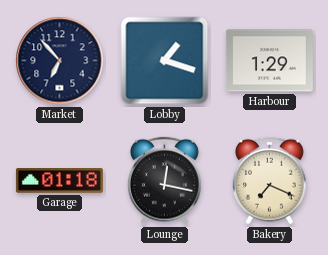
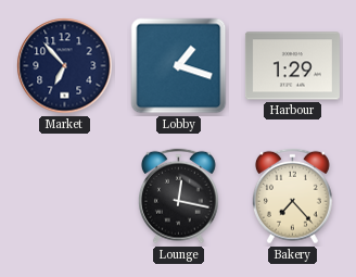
Garage: 01:18 -> none (59, 181)
Bakery: 7:19 -> 7:23 (293, 197)
